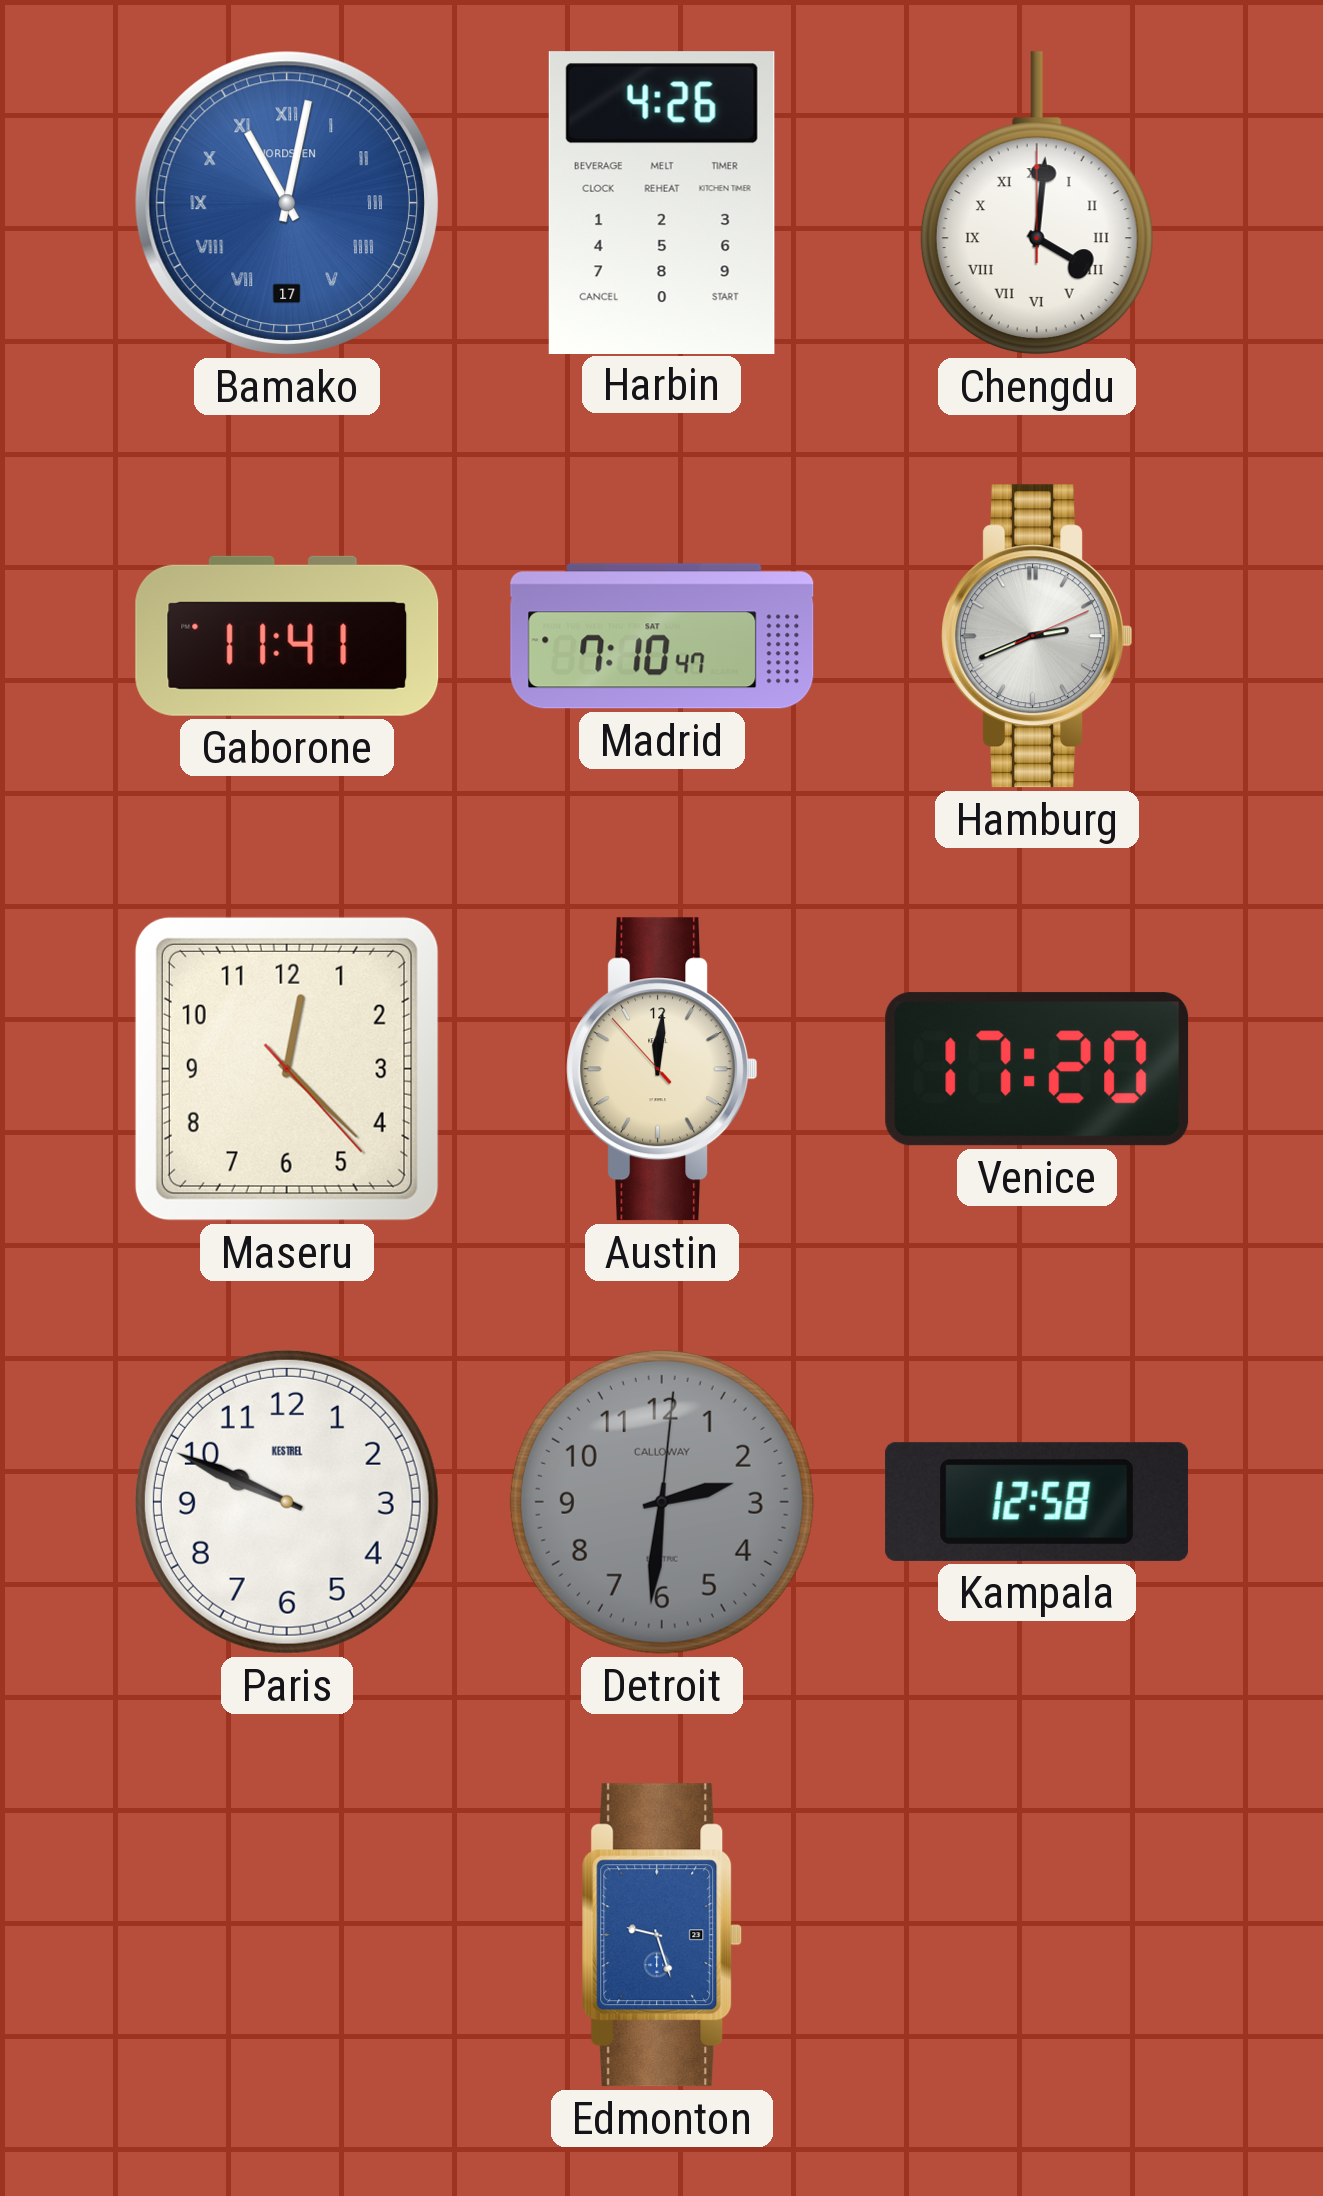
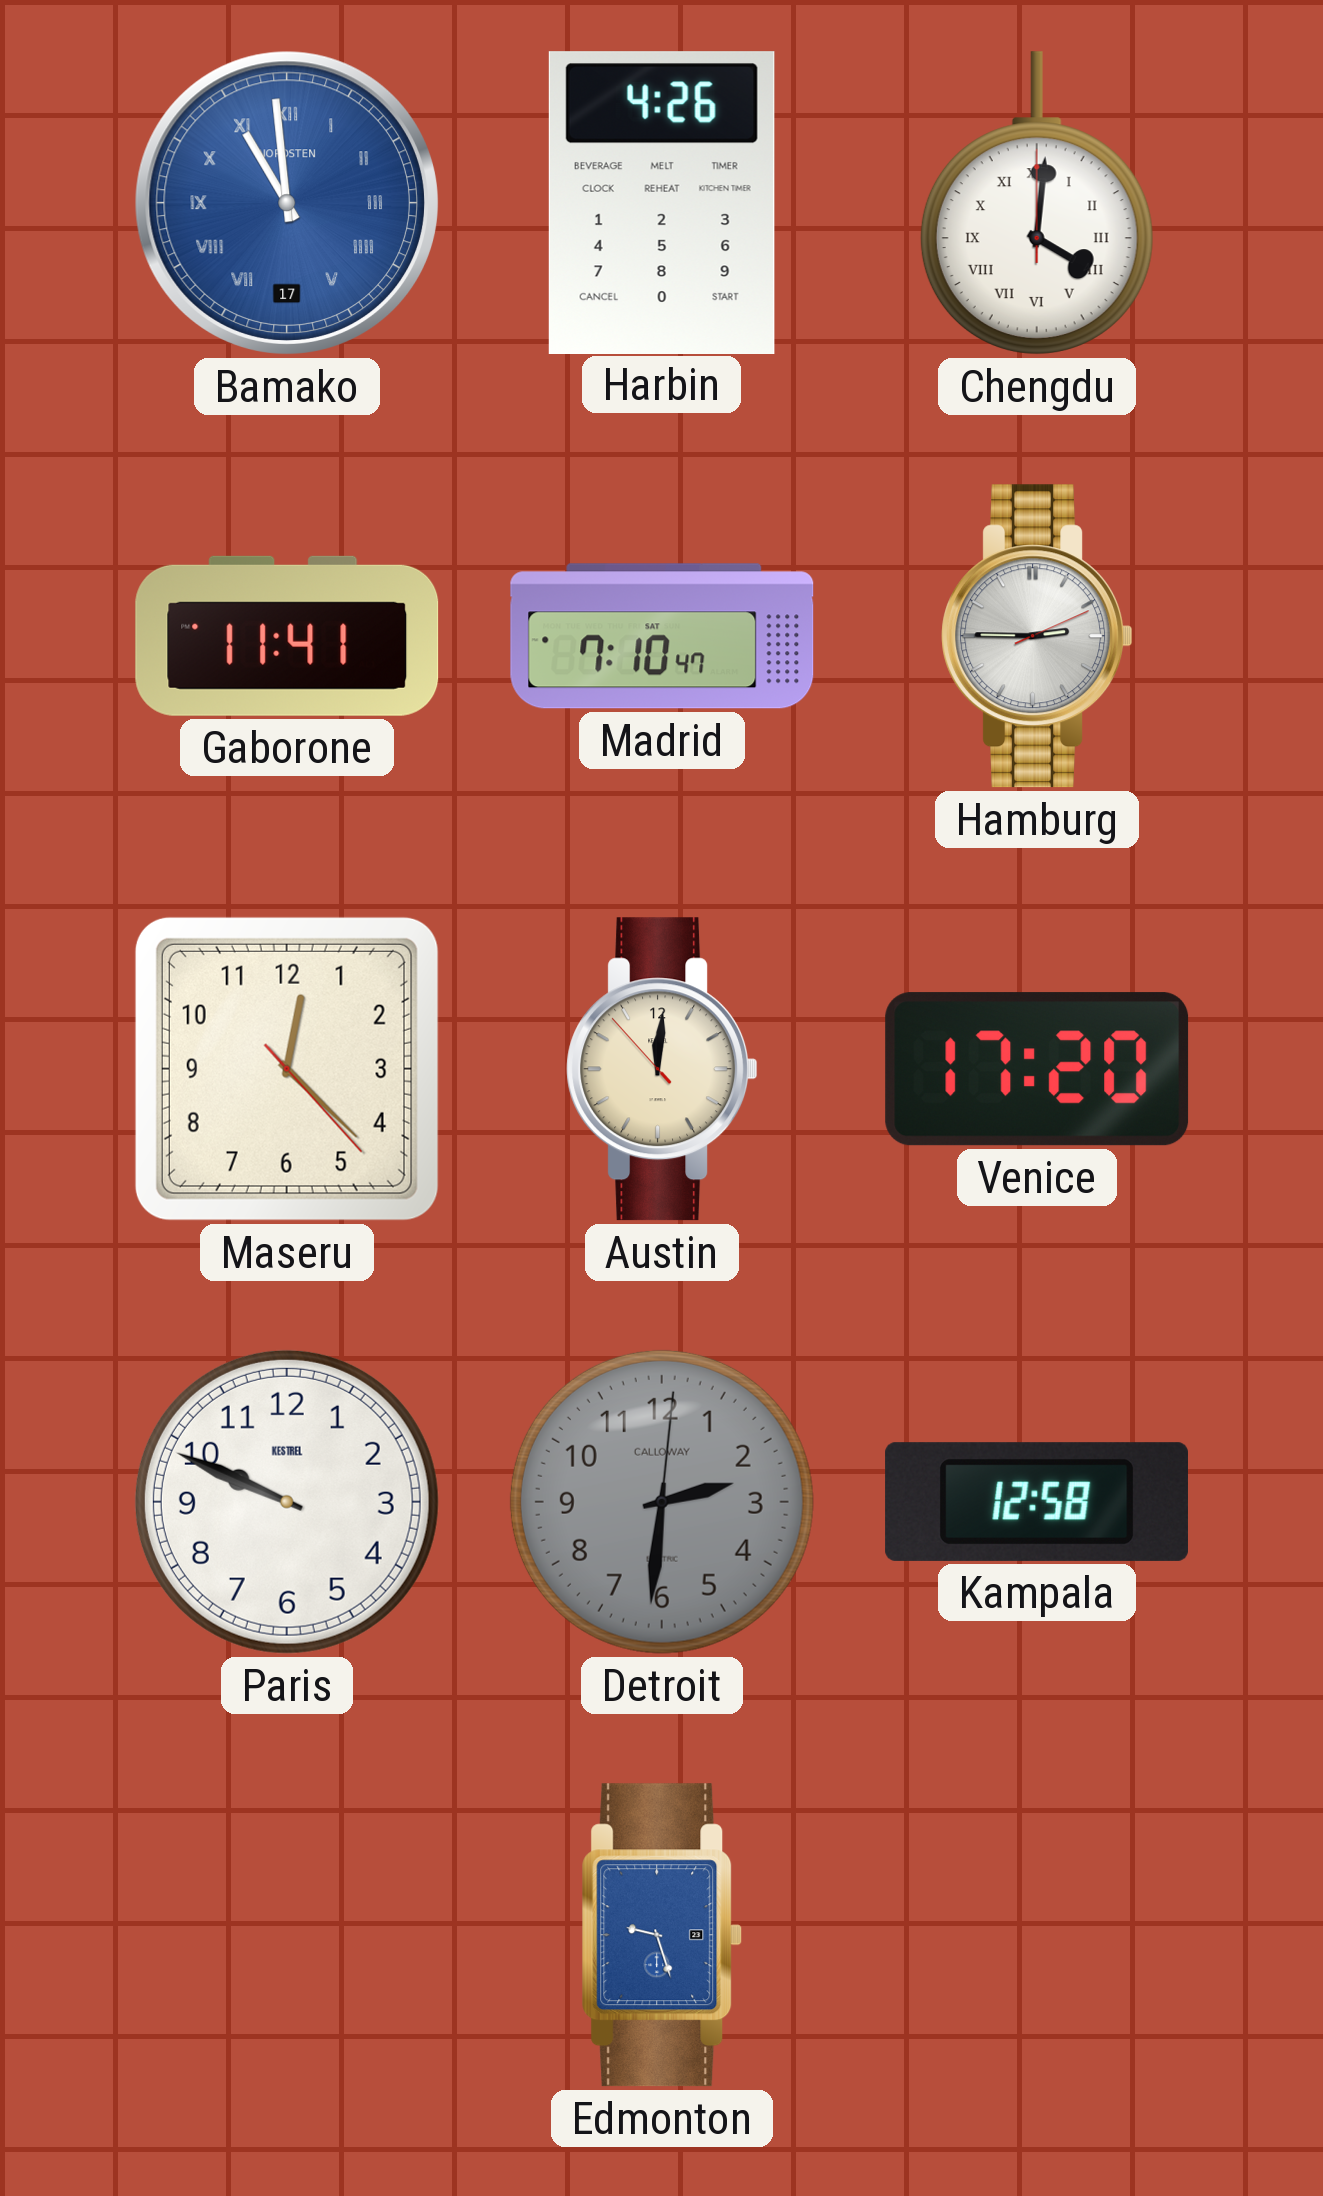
Bamako: 11:02 -> 10:59 (287, 203)
Hamburg: 2:41 -> 2:45 (1037, 636)
